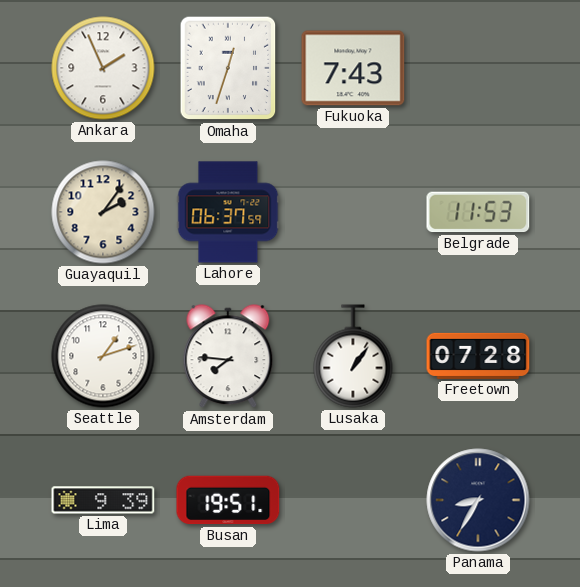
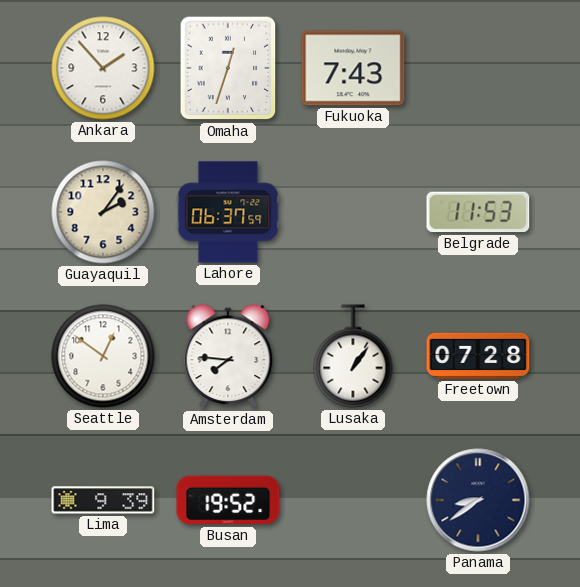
Ankara: 1:56 -> 1:53 (103, 68)
Seattle: 1:12 -> 12:51 (103, 356)
Busan: 19:51 -> 19:52 (228, 500)
Panama: 8:35 -> 8:39 (478, 500)
